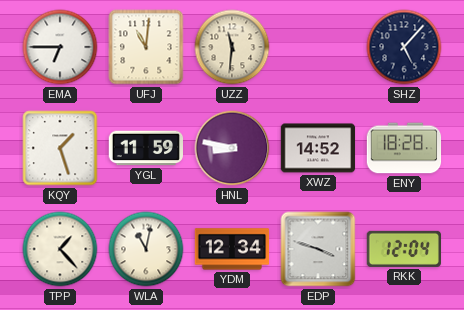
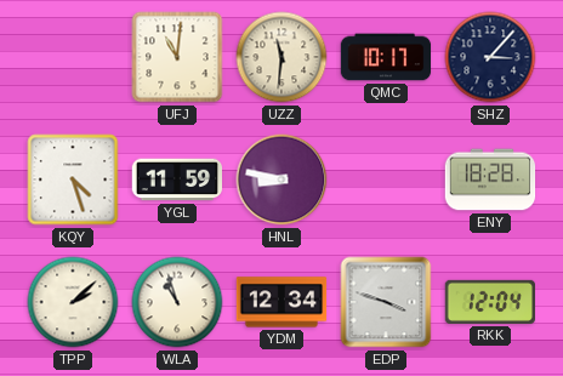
EMA: 6:45 -> none (60, 47)
QMC: none -> 10:17 (386, 57)
SHZ: 5:07 -> 3:07 (490, 57)
KQY: 1:27 -> 4:27 (73, 180)
XWZ: 14:52 -> none (318, 148)
TPP: 1:23 -> 2:08 (73, 302)
WLA: 11:02 -> 10:57 (177, 302)
